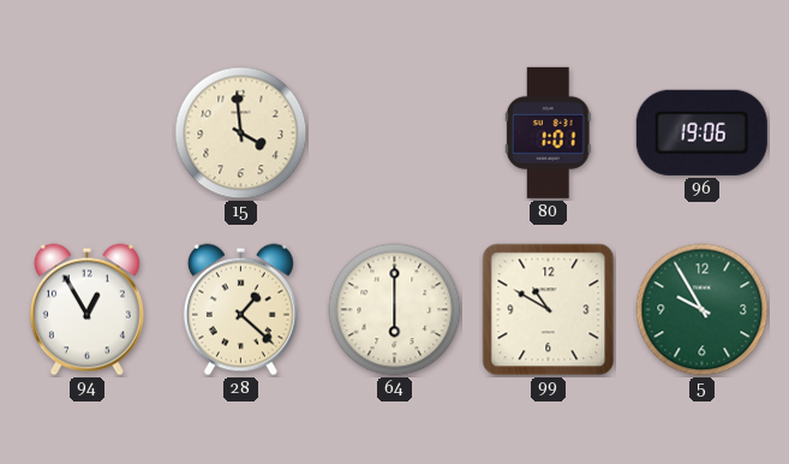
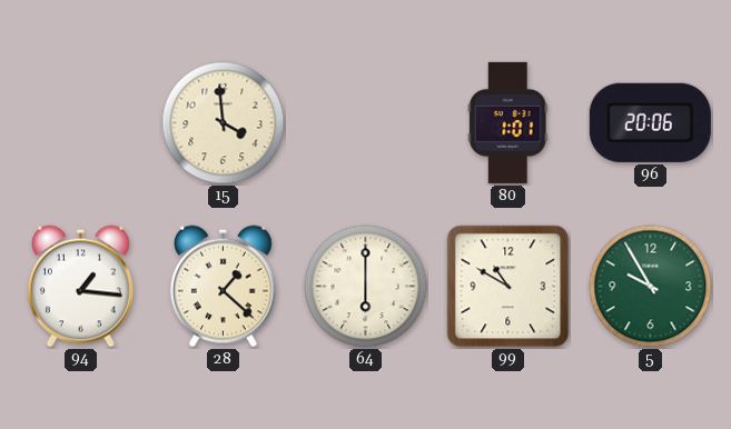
96: 19:06 -> 20:06 (650, 122)
94: 12:55 -> 1:16 (80, 287)
